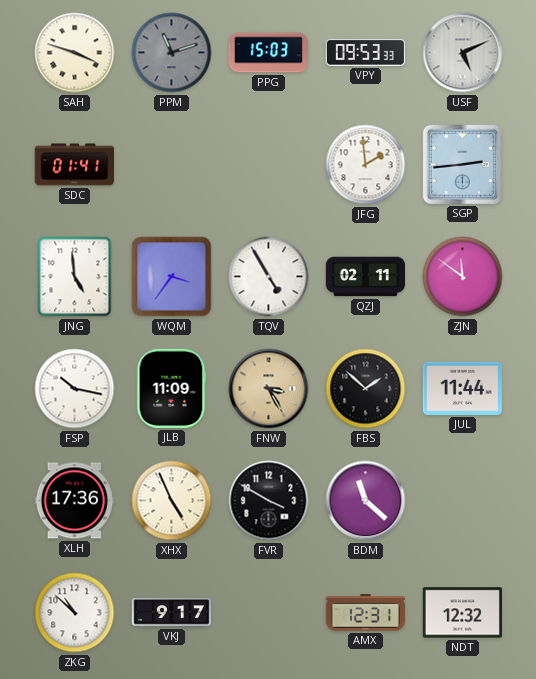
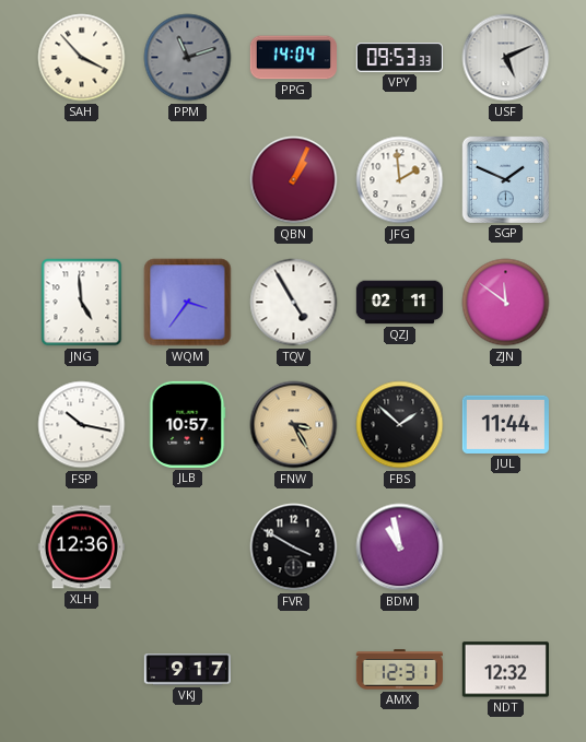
SAH: 3:48 -> 3:53 (82, 58)
PPG: 15:03 -> 14:04 (293, 58)
SDC: 01:41 -> none (74, 165)
QBN: none -> 1:04 (294, 180)
SGP: 2:44 -> 1:49 (505, 179)
JLB: 11:09 -> 10:57 (187, 424)
XLH: 17:36 -> 12:36 (81, 547)
XHX: 4:56 -> none (172, 501)
BDM: 11:22 -> 10:58 (400, 547)
ZKG: 10:52 -> none (75, 613)
